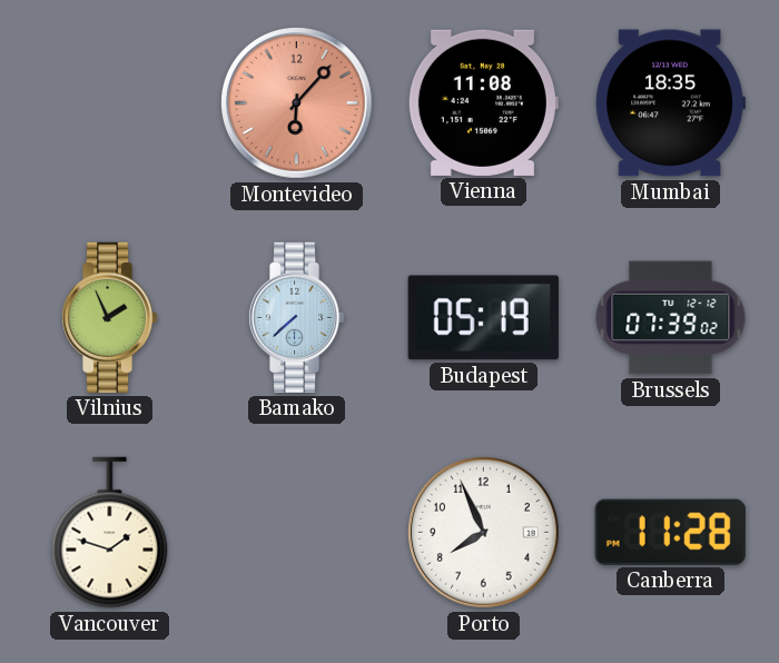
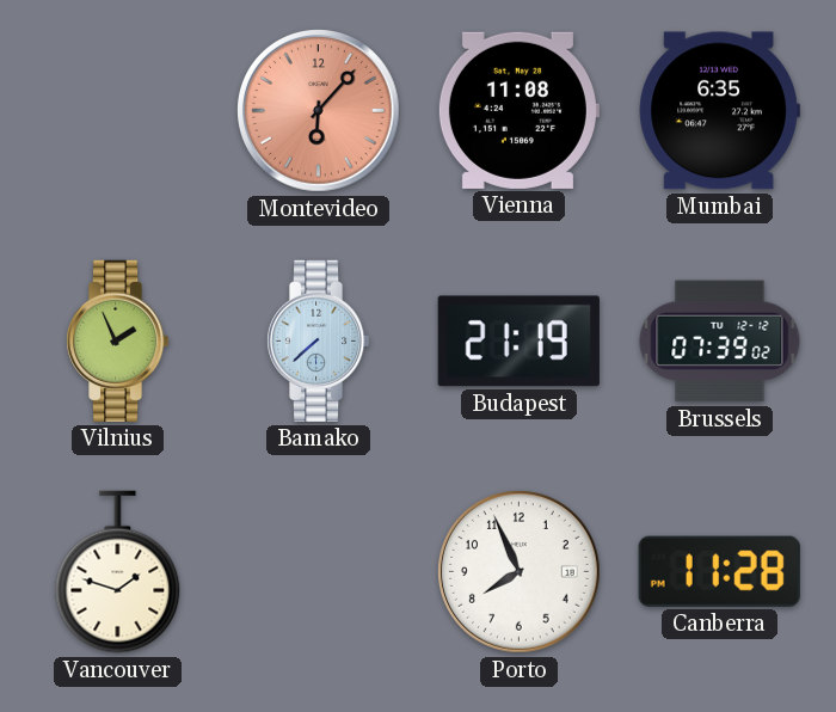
Mumbai: 18:35 -> 6:35 (719, 111)
Budapest: 05:19 -> 21:19 (518, 342)
